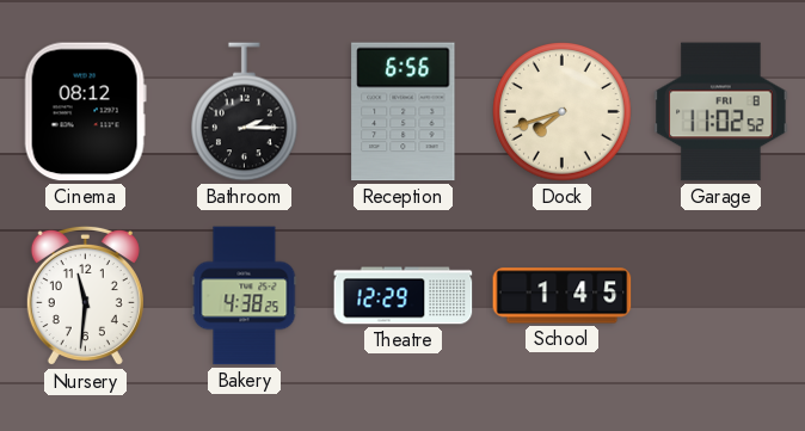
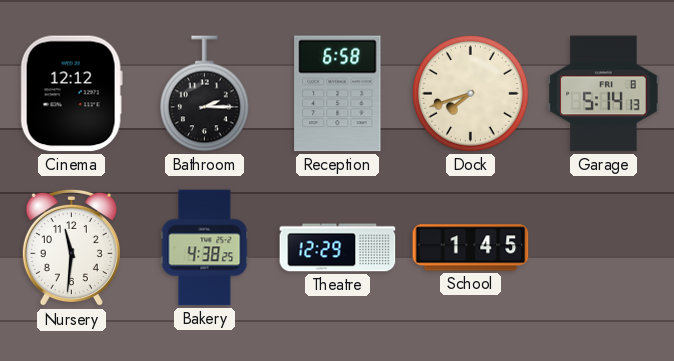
Cinema: 08:12 -> 12:12 (71, 94)
Reception: 6:56 -> 6:58 (338, 94)
Garage: 11:02 -> 5:14 (604, 94)
